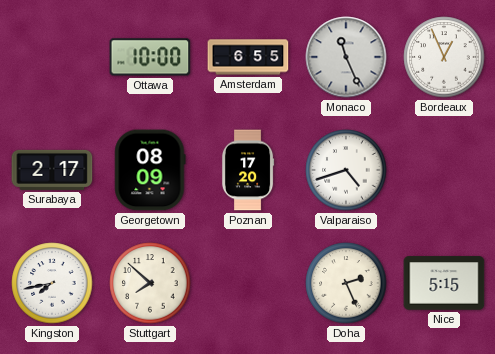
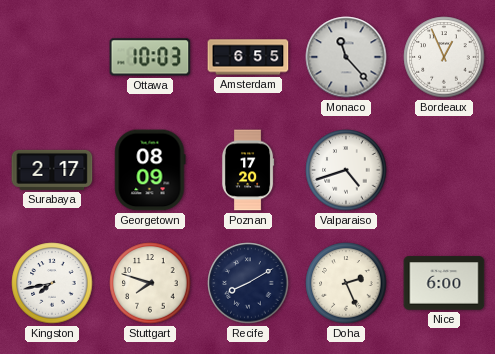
Ottawa: 10:00 -> 10:03 (150, 57)
Monaco: 11:26 -> 11:23 (346, 57)
Stuttgart: 7:52 -> 7:48 (150, 283)
Recife: none -> 8:10 (248, 283)
Nice: 5:15 -> 6:00 (444, 283)
